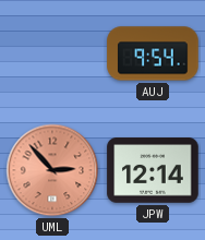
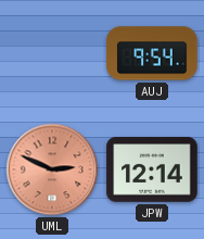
UML: 2:53 -> 2:49 (52, 169)
